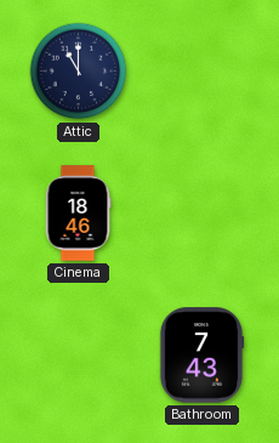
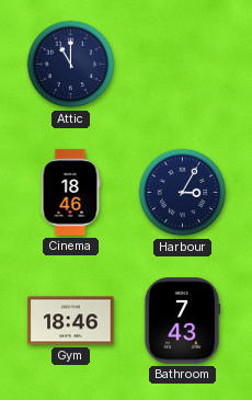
Harbour: none -> 3:05 (183, 193)
Gym: none -> 18:46 (71, 321)
